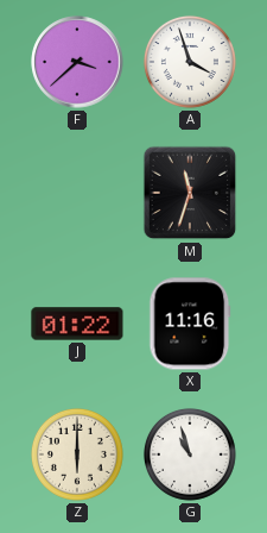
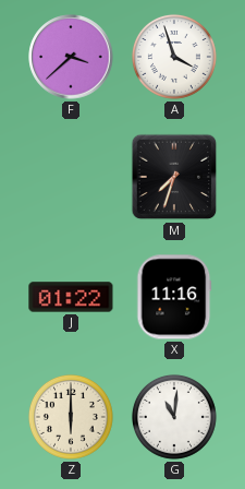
M: 11:33 -> 7:33 (174, 177)
G: 10:57 -> 11:01 (174, 417)
